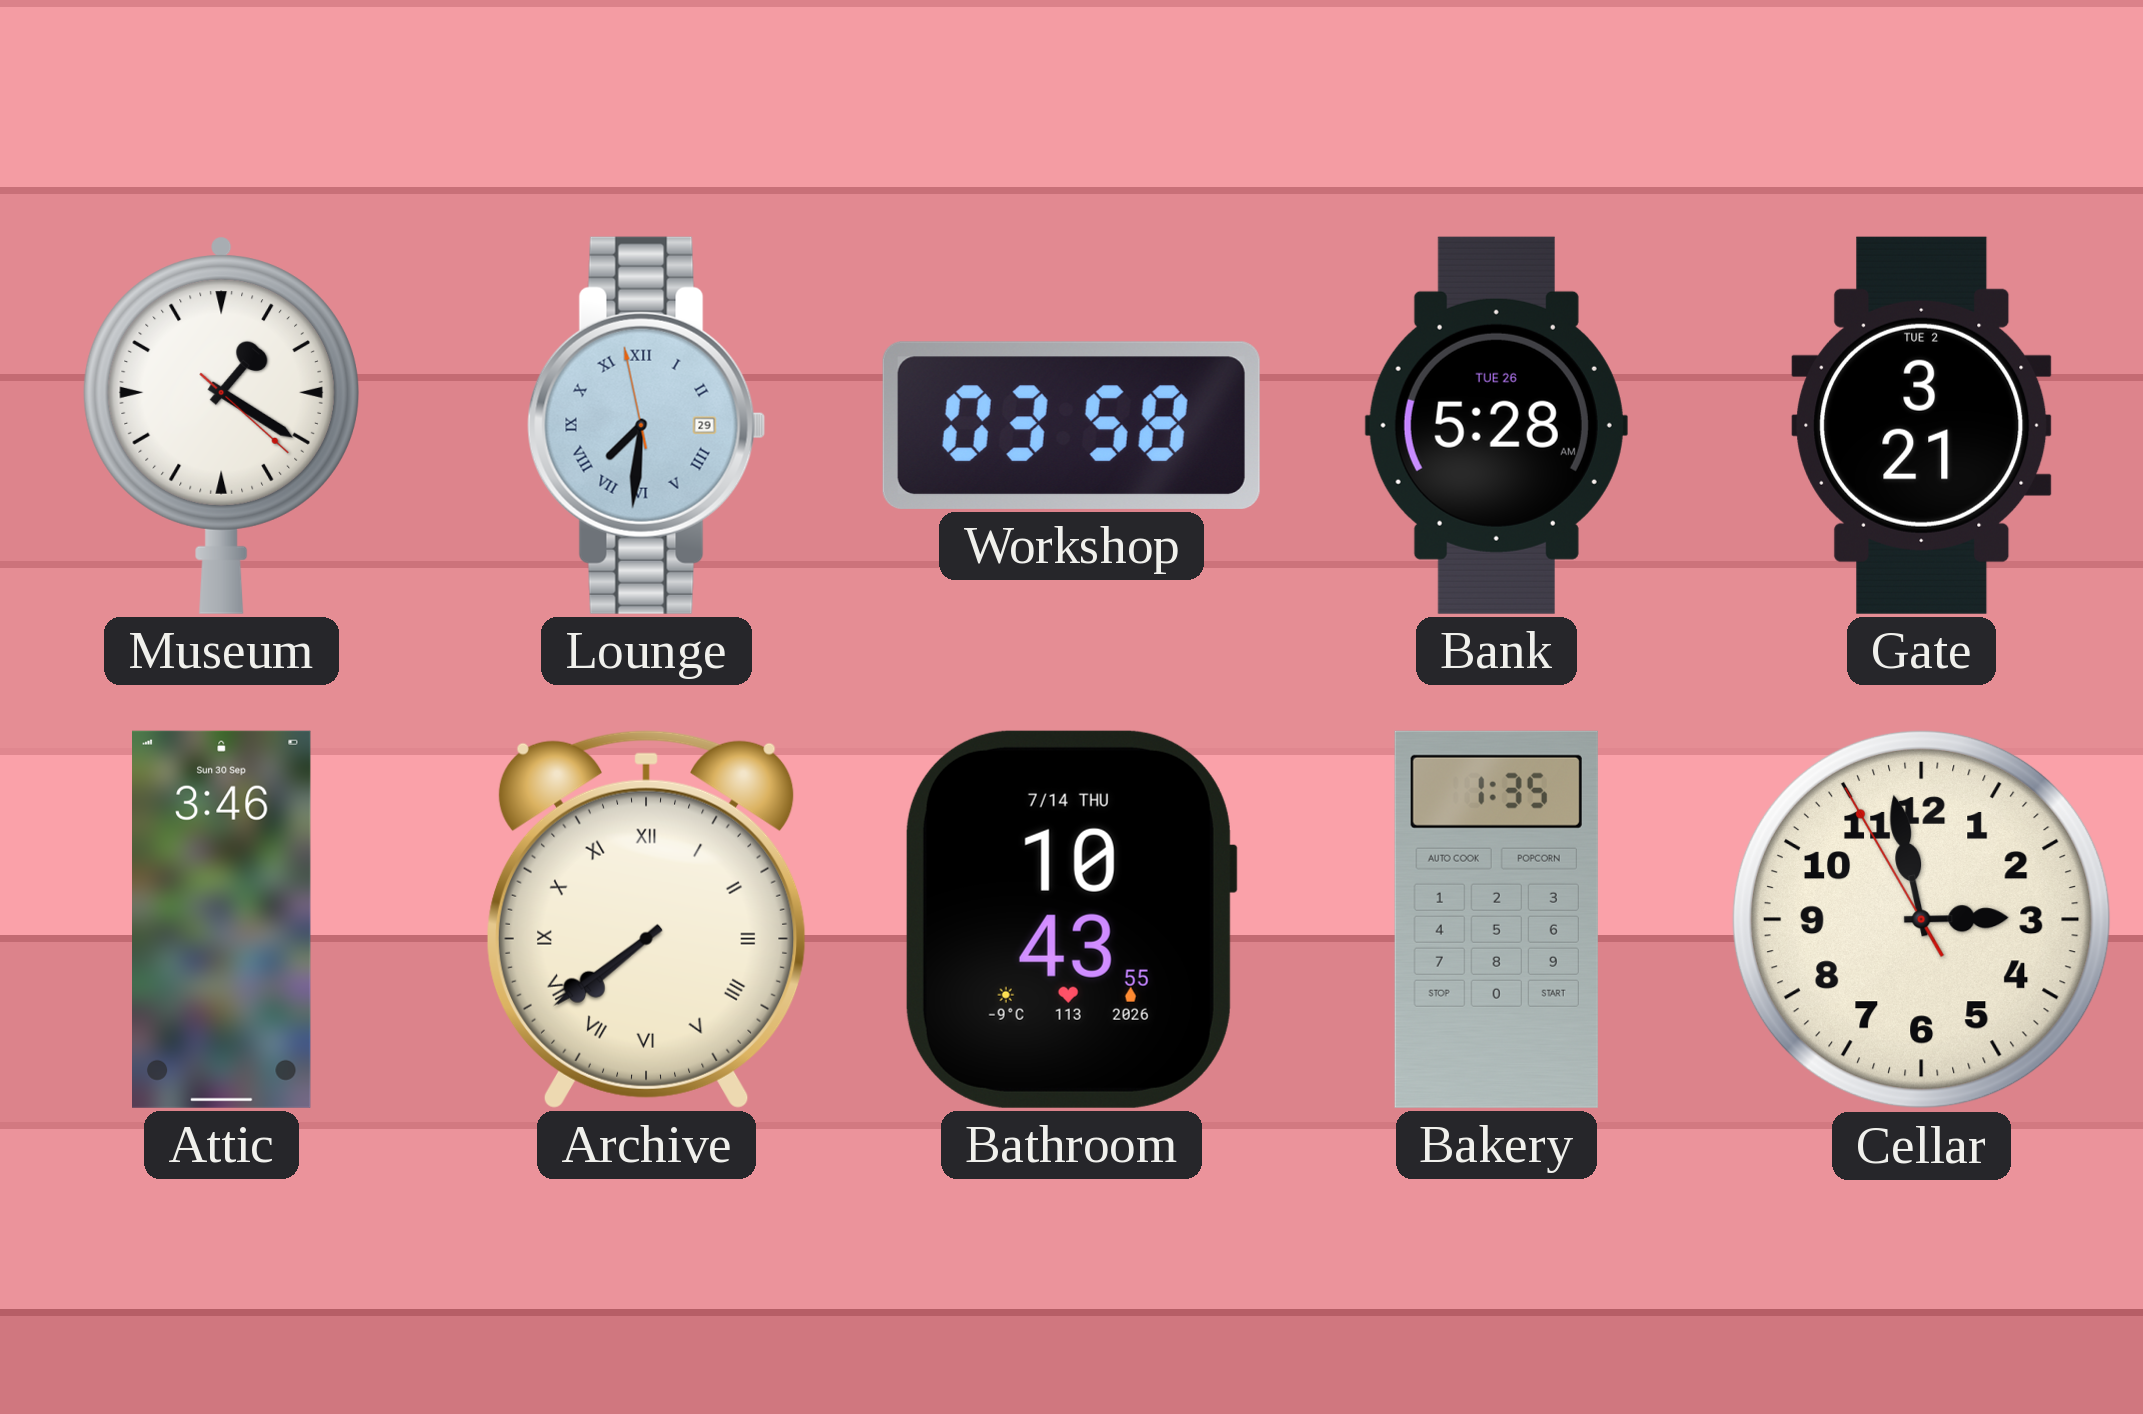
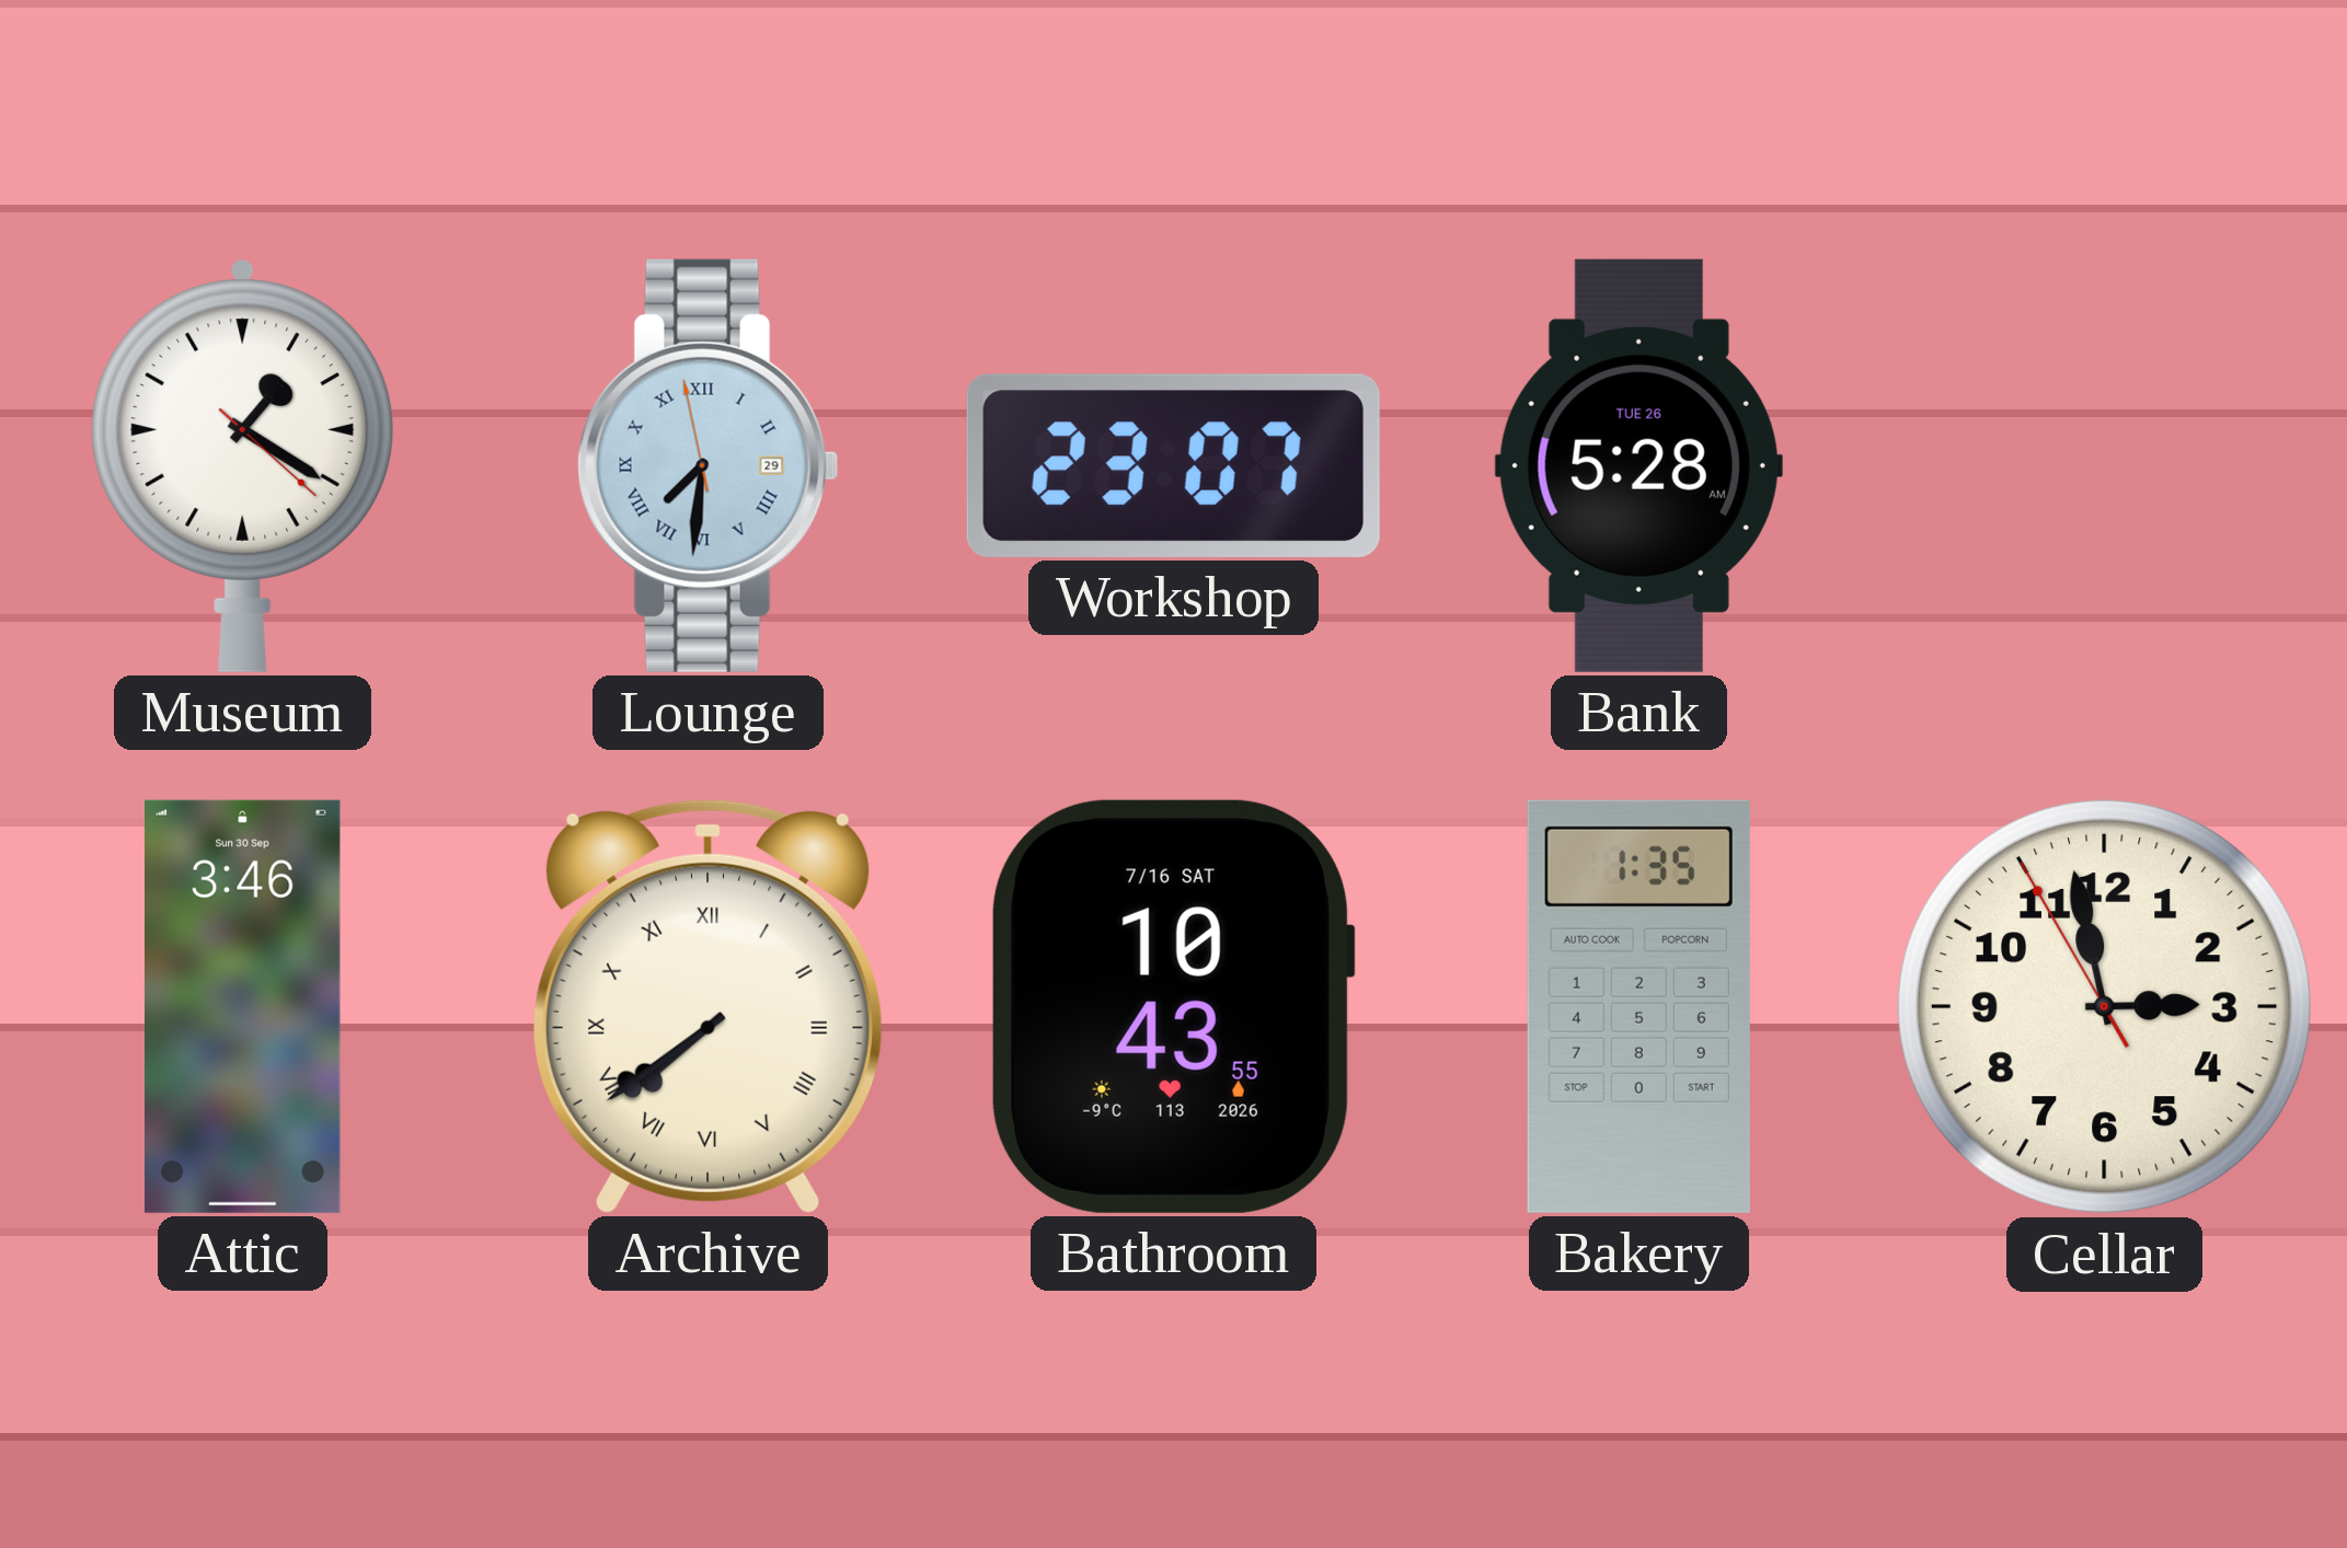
Workshop: 03:58 -> 23:07 (1173, 465)
Gate: 3:21 -> none (1922, 425)
Bathroom date: 7/14 THU -> 7/16 SAT (1173, 1006)
